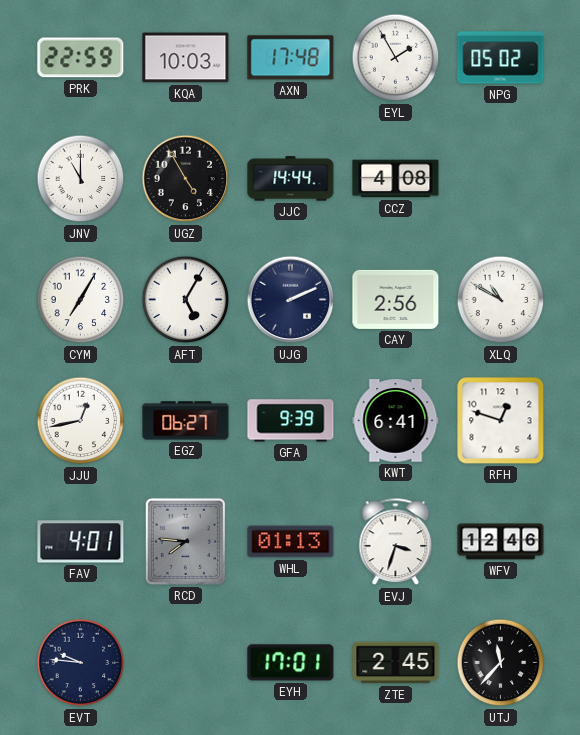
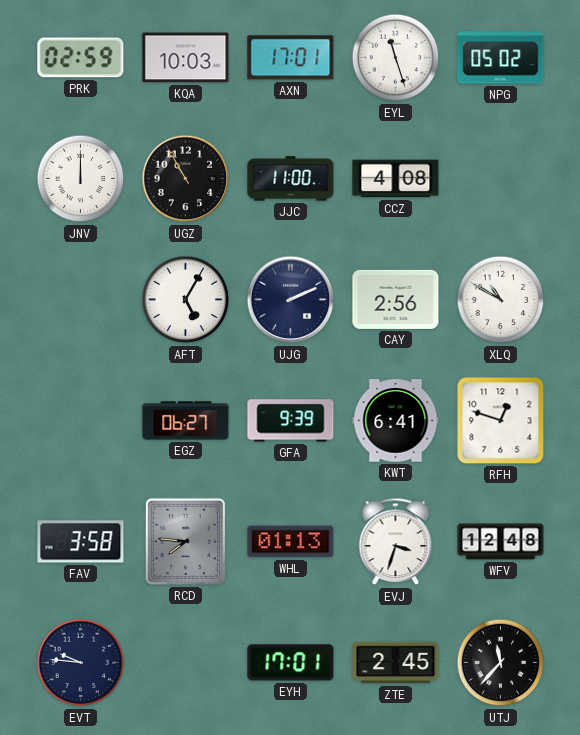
PRK: 22:59 -> 02:59 (81, 58)
AXN: 17:48 -> 17:01 (291, 58)
EYL: 1:55 -> 11:27 (396, 58)
JNV: 11:00 -> 12:00 (81, 179)
UGZ: 4:55 -> 10:55 (186, 179)
JJC: 14:44 -> 11:00 (291, 179)
CYM: 7:05 -> none (81, 300)
JJU: 12:43 -> none (81, 421)
FAV: 4:01 -> 3:58 (81, 542)
WFV: 12:46 -> 12:48 (501, 542)
